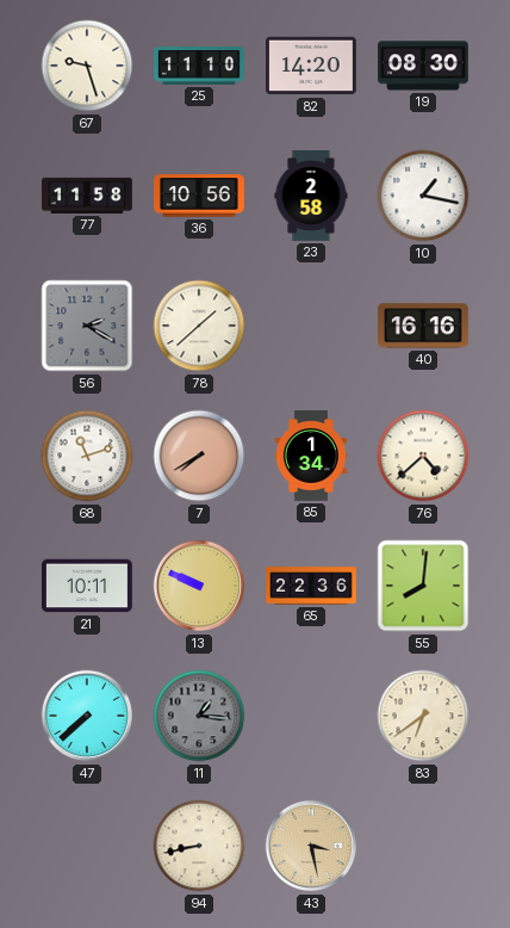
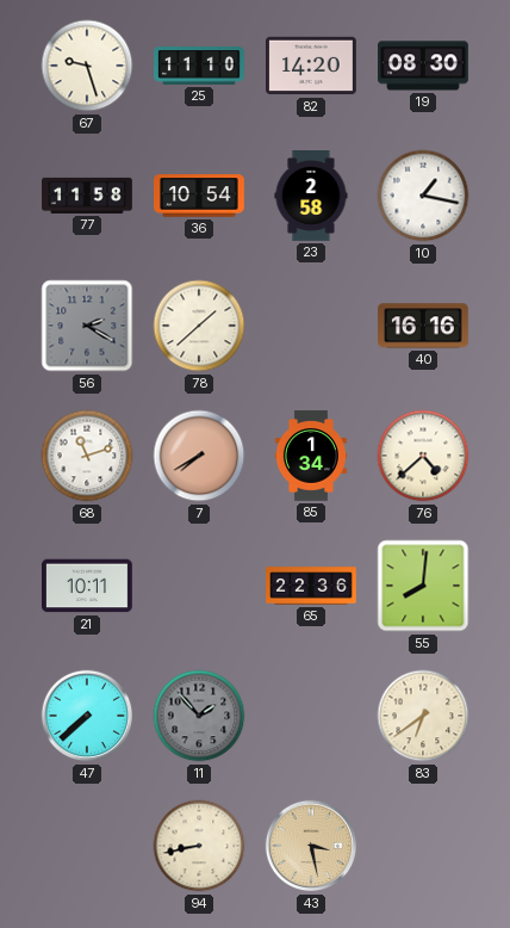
36: 10:56 -> 10:54 (200, 196)
13: 9:49 -> none (199, 586)
11: 1:16 -> 1:53 (199, 716)
